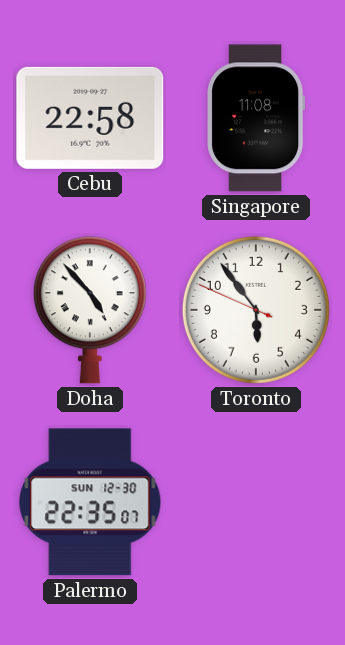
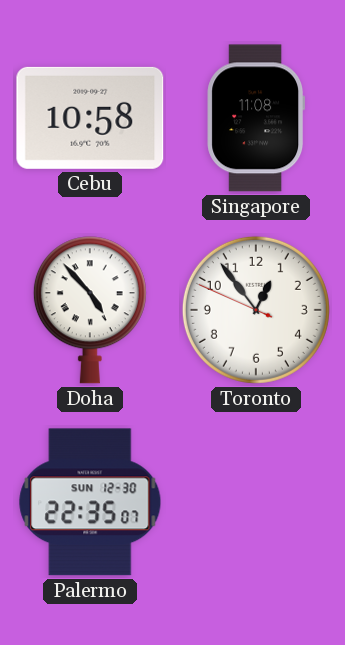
Cebu: 22:58 -> 10:58 (90, 118)
Toronto: 5:53 -> 12:53 (256, 310)
